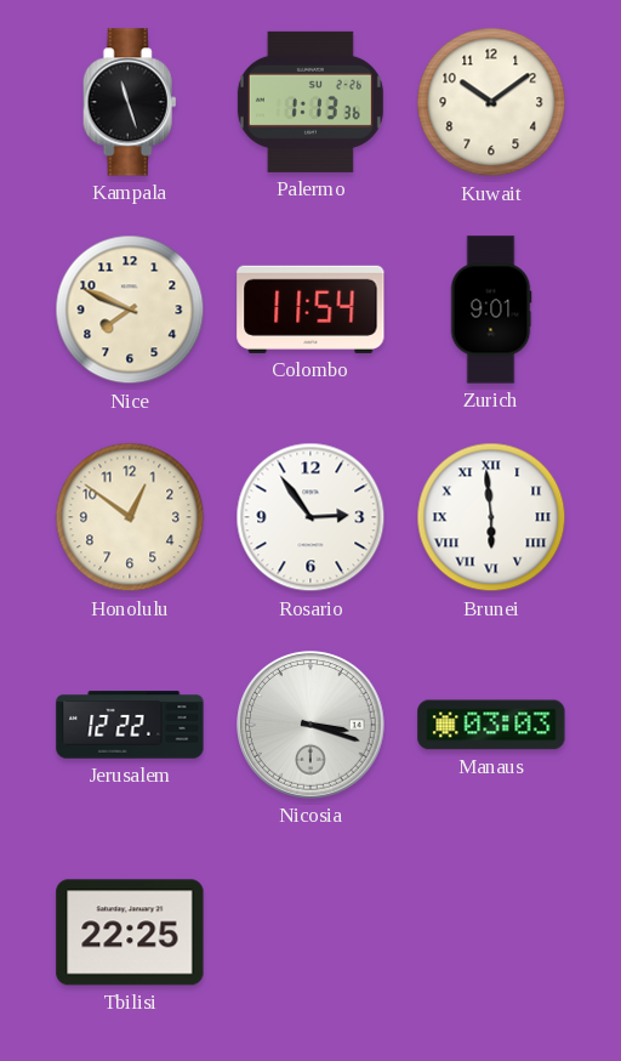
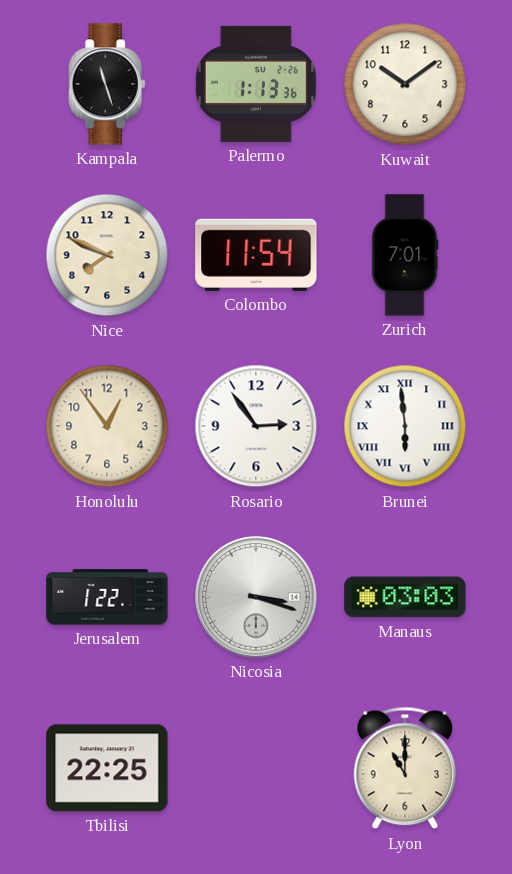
Zurich: 9:01 -> 7:01 (405, 255)
Honolulu: 12:51 -> 12:54 (107, 426)
Jerusalem: 12:22 -> 1:22 (107, 597)
Lyon: none -> 11:00 (405, 768)
